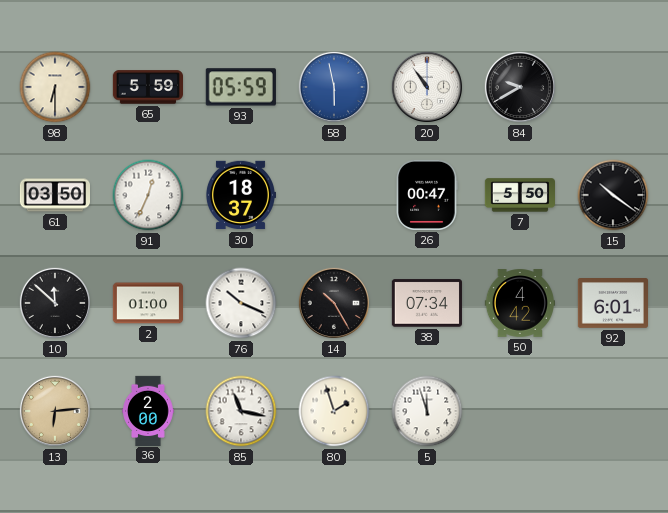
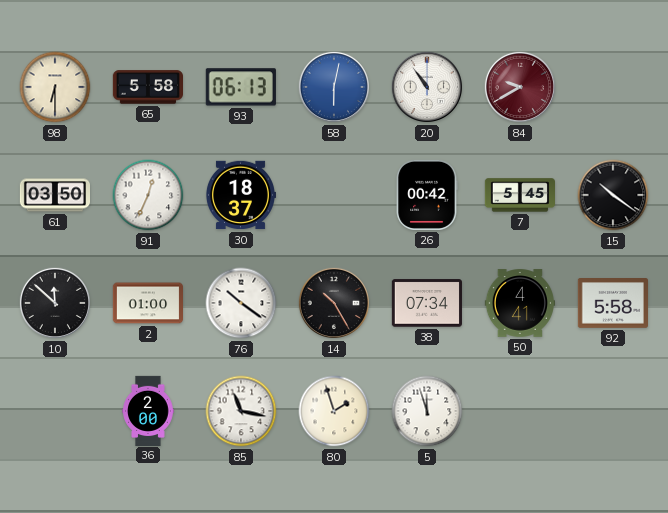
65: 5:59 -> 5:58 (147, 87)
93: 05:59 -> 06:13 (241, 87)
58: 5:58 -> 6:02 (334, 87)
84 dial: black -> burgundy (520, 87)
26: 00:47 -> 00:42 (427, 195)
7: 5:50 -> 5:45 (519, 195)
76: 10:19 -> 10:21 (241, 303)
50: 4:42 -> 4:41 (519, 303)
92: 6:01 -> 5:58 (612, 304)
13: 6:14 -> none (55, 411)
